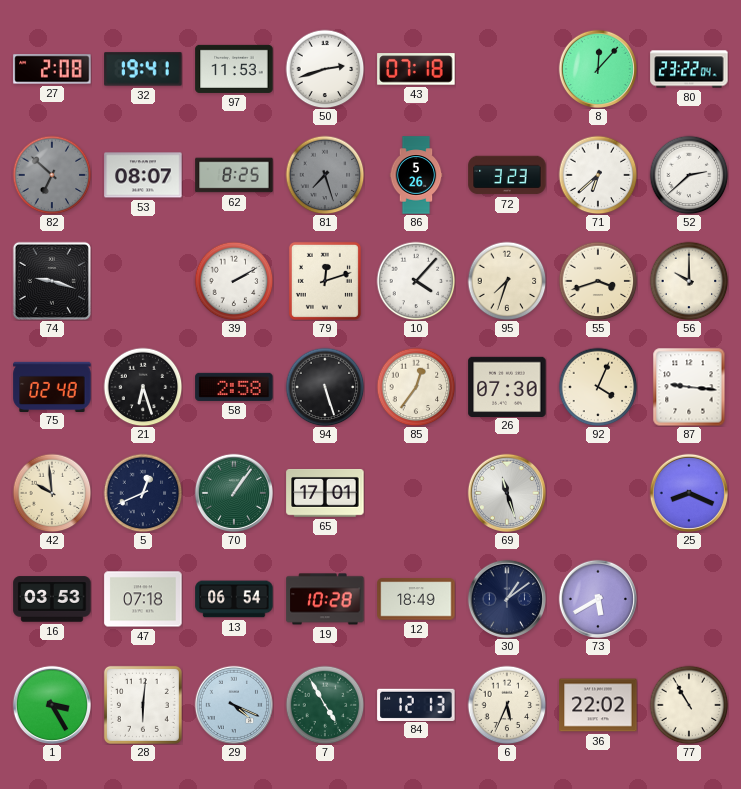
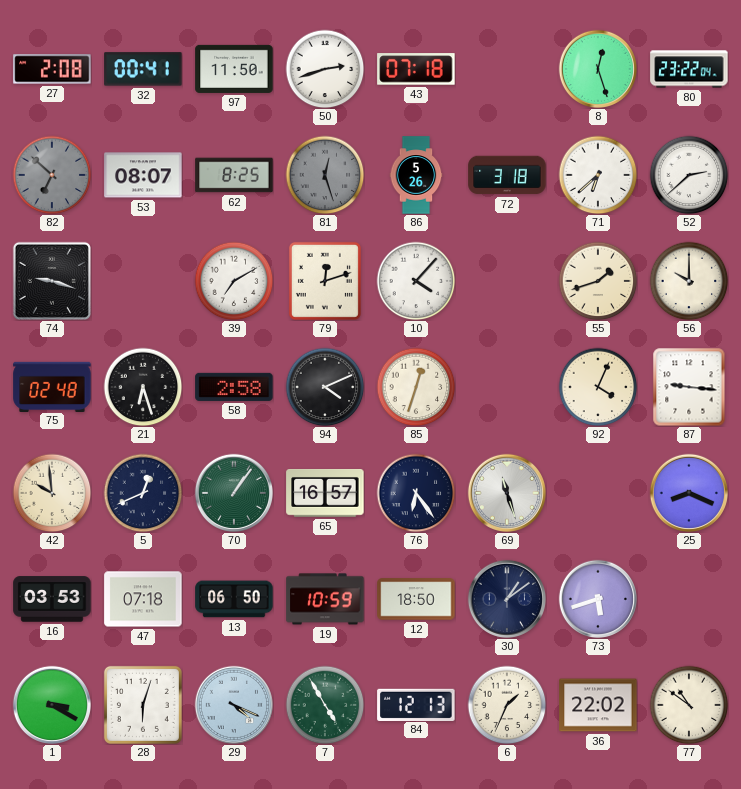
32: 19:41 -> 00:41 (143, 69)
97: 11:53 -> 11:50 (234, 69)
8: 12:07 -> 12:27 (598, 69)
81: 7:27 -> 12:27 (325, 175)
72: 3:23 -> 3:18 (507, 175)
39: 2:10 -> 7:10 (234, 281)
95: 7:33 -> none (507, 281)
55: 3:42 -> 1:42 (598, 281)
94: 5:27 -> 4:11 (325, 387)
85: 12:36 -> 12:33 (416, 387)
26: 07:30 -> none (507, 386)
65: 17:01 -> 16:57 (325, 494)
76: none -> 6:24 (416, 493)
13: 06:54 -> 06:50 (234, 599)
19: 10:28 -> 10:59 (325, 599)
12: 18:49 -> 18:50 (416, 599)
73: 5:40 -> 5:42 (598, 599)
1: 3:25 -> 3:20 (52, 705)
28: 6:01 -> 6:03 (143, 705)
6: 5:34 -> 1:34 (507, 705)
77: 10:55 -> 10:51 (689, 705)
